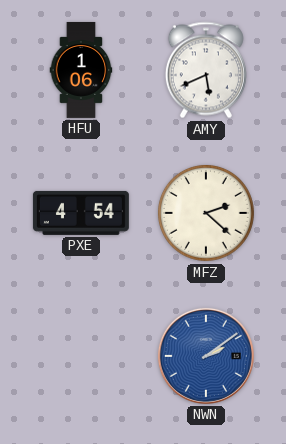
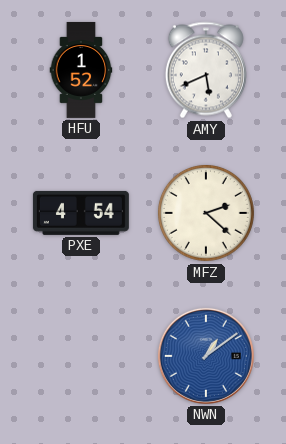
HFU: 1:06 -> 1:52 (81, 70)
NWN: 2:09 -> 1:09 (206, 356)
